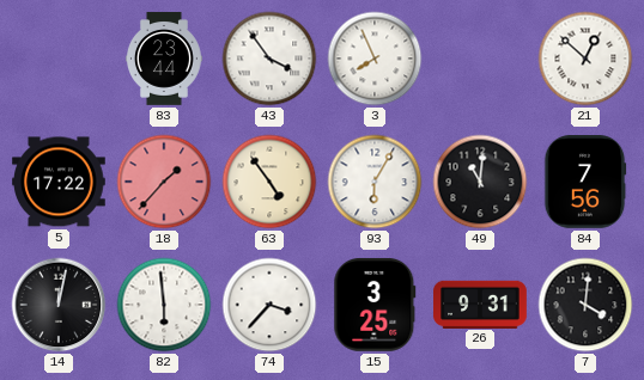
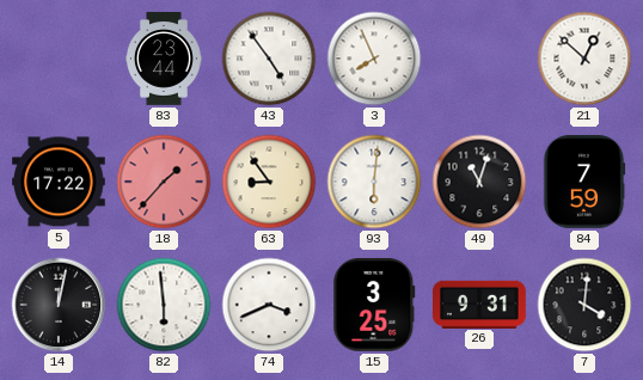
43: 3:54 -> 4:54 (269, 59)
63: 4:54 -> 8:54 (269, 182)
93: 6:05 -> 6:01 (374, 182)
49: 11:01 -> 11:03 (479, 182)
84: 7:56 -> 7:59 (584, 183)
74: 3:37 -> 3:41 (269, 305)
